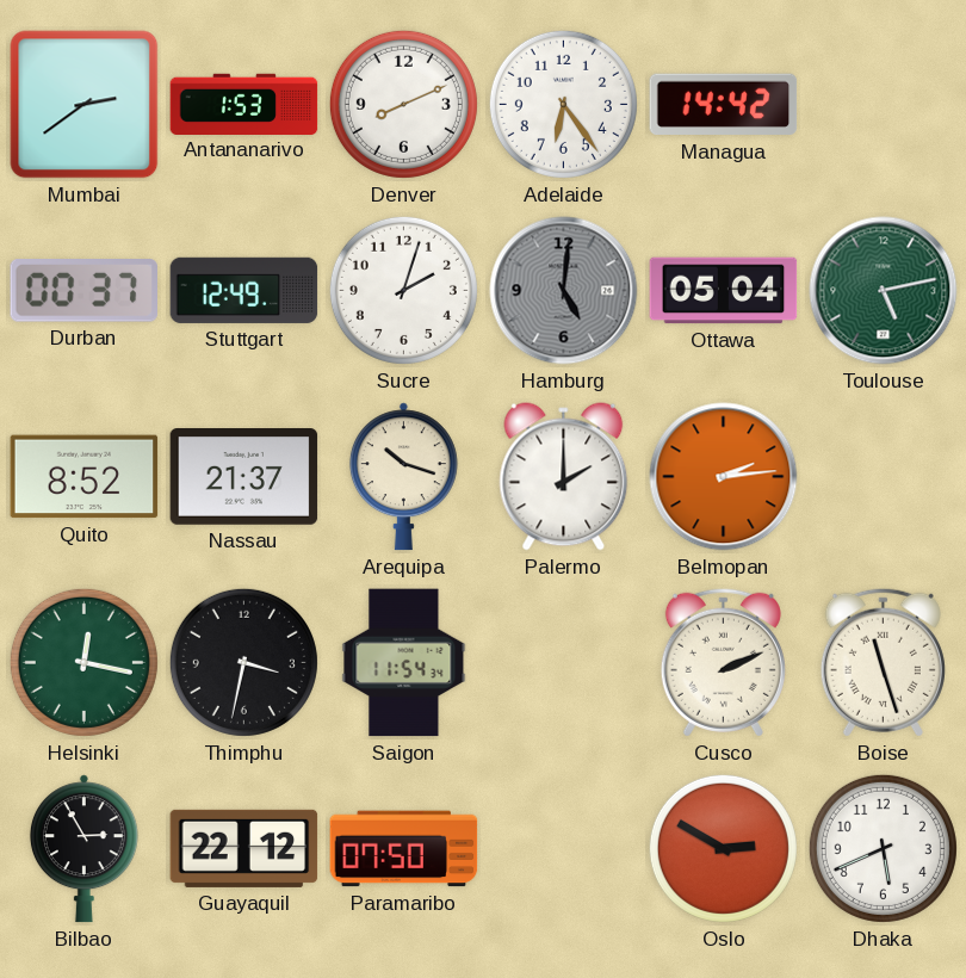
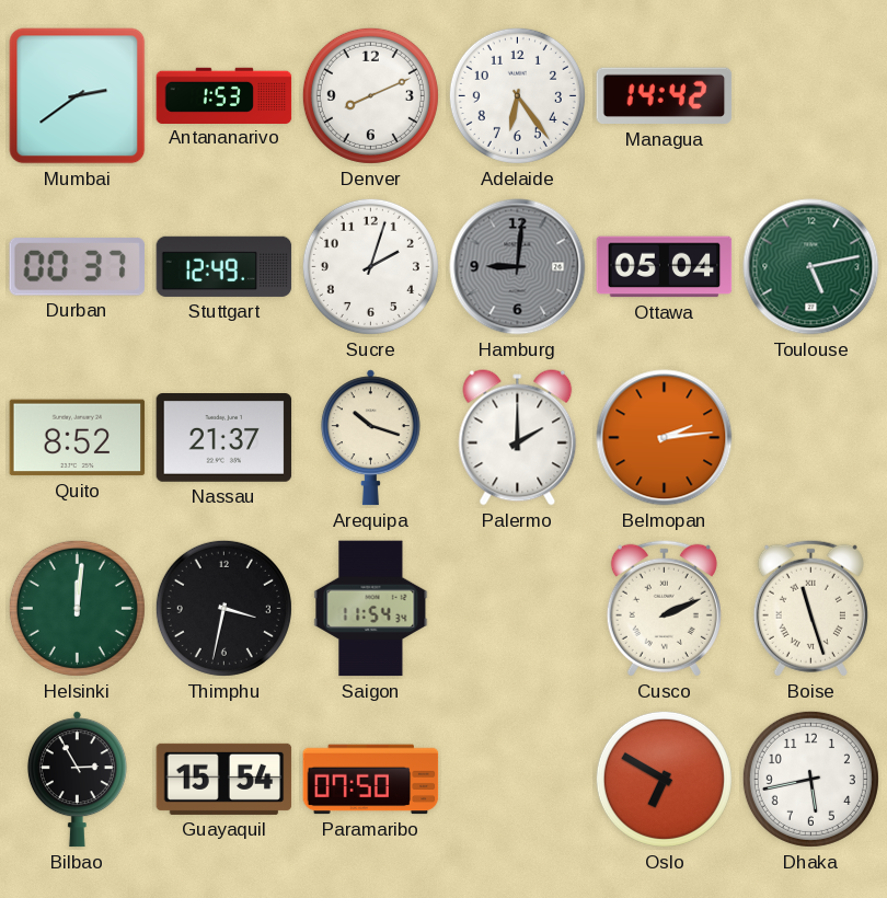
Hamburg: 5:01 -> 9:01 (518, 267)
Helsinki: 12:17 -> 12:01 (77, 608)
Guayaquil: 22:12 -> 15:54 (224, 779)
Oslo: 2:50 -> 6:50 (664, 779)
Dhaka: 5:41 -> 5:43 (810, 779)
